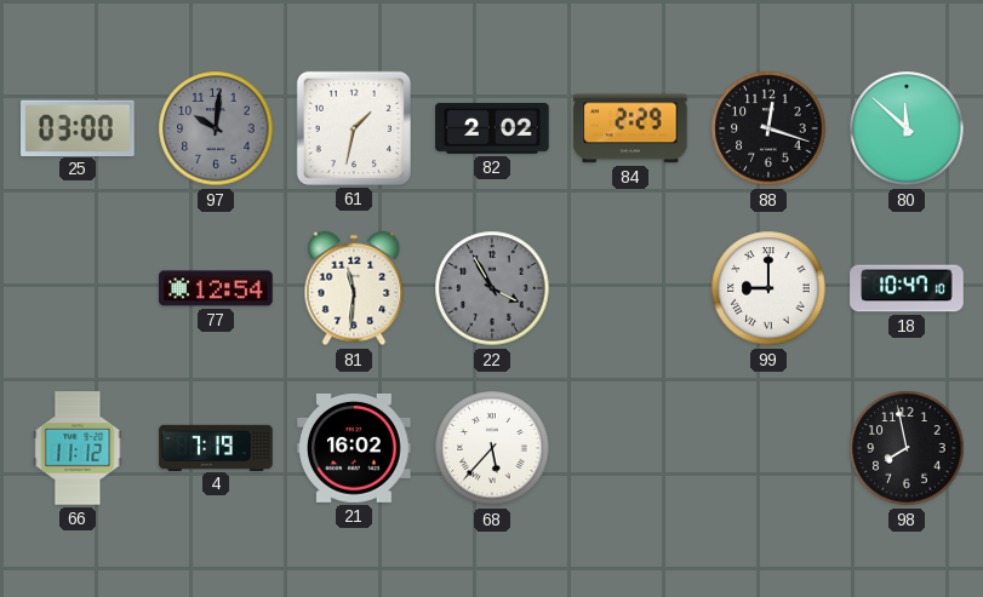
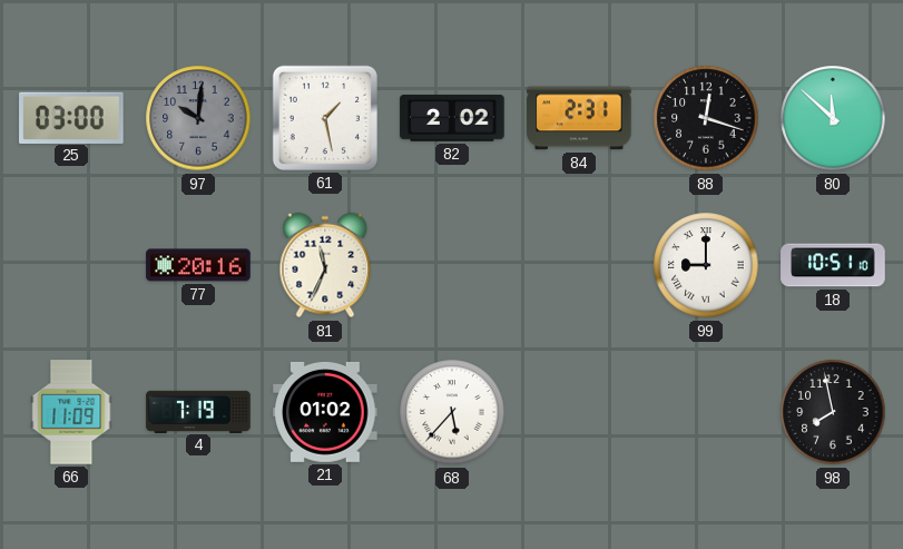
61: 1:32 -> 1:28 (325, 118)
84: 2:29 -> 2:31 (579, 118)
77: 12:54 -> 20:16 (198, 265)
81: 11:31 -> 11:34 (325, 265)
22: 3:55 -> none (492, 288)
18: 10:47 -> 10:51 (833, 265)
66: 11:12 -> 11:09 (71, 412)
21: 16:02 -> 01:02 (325, 412)
